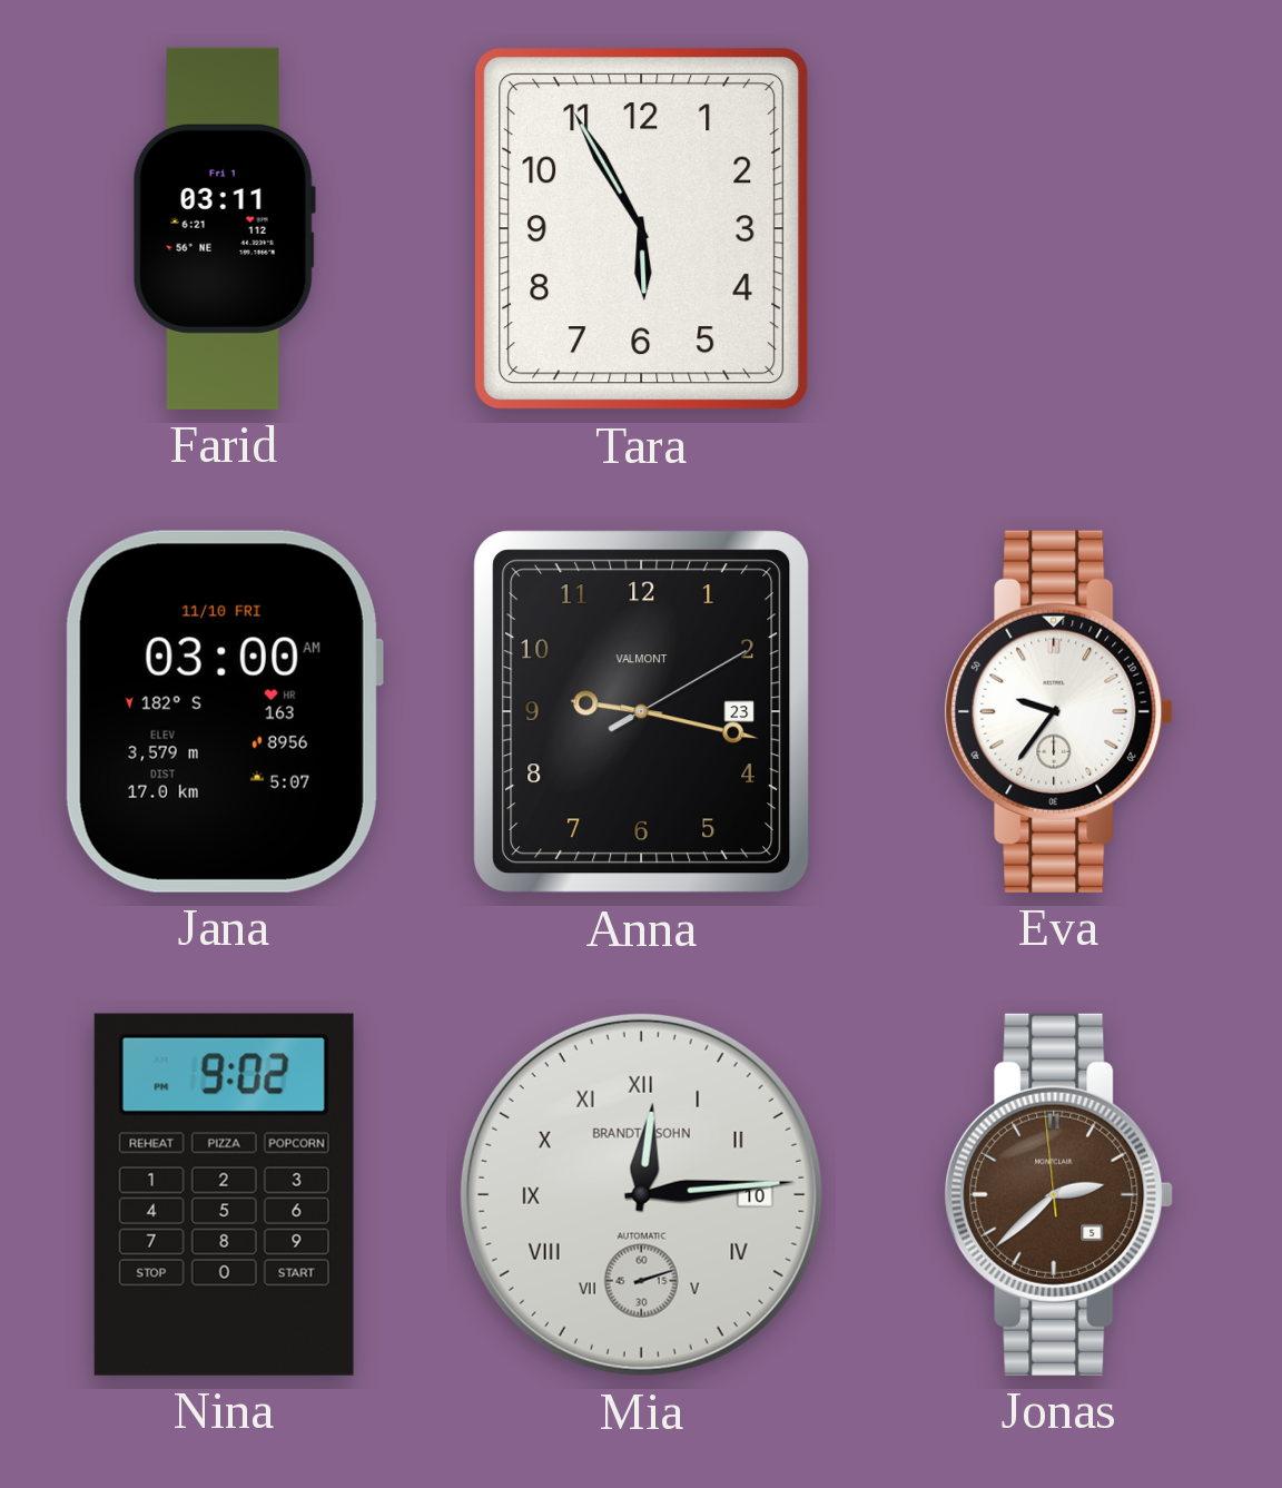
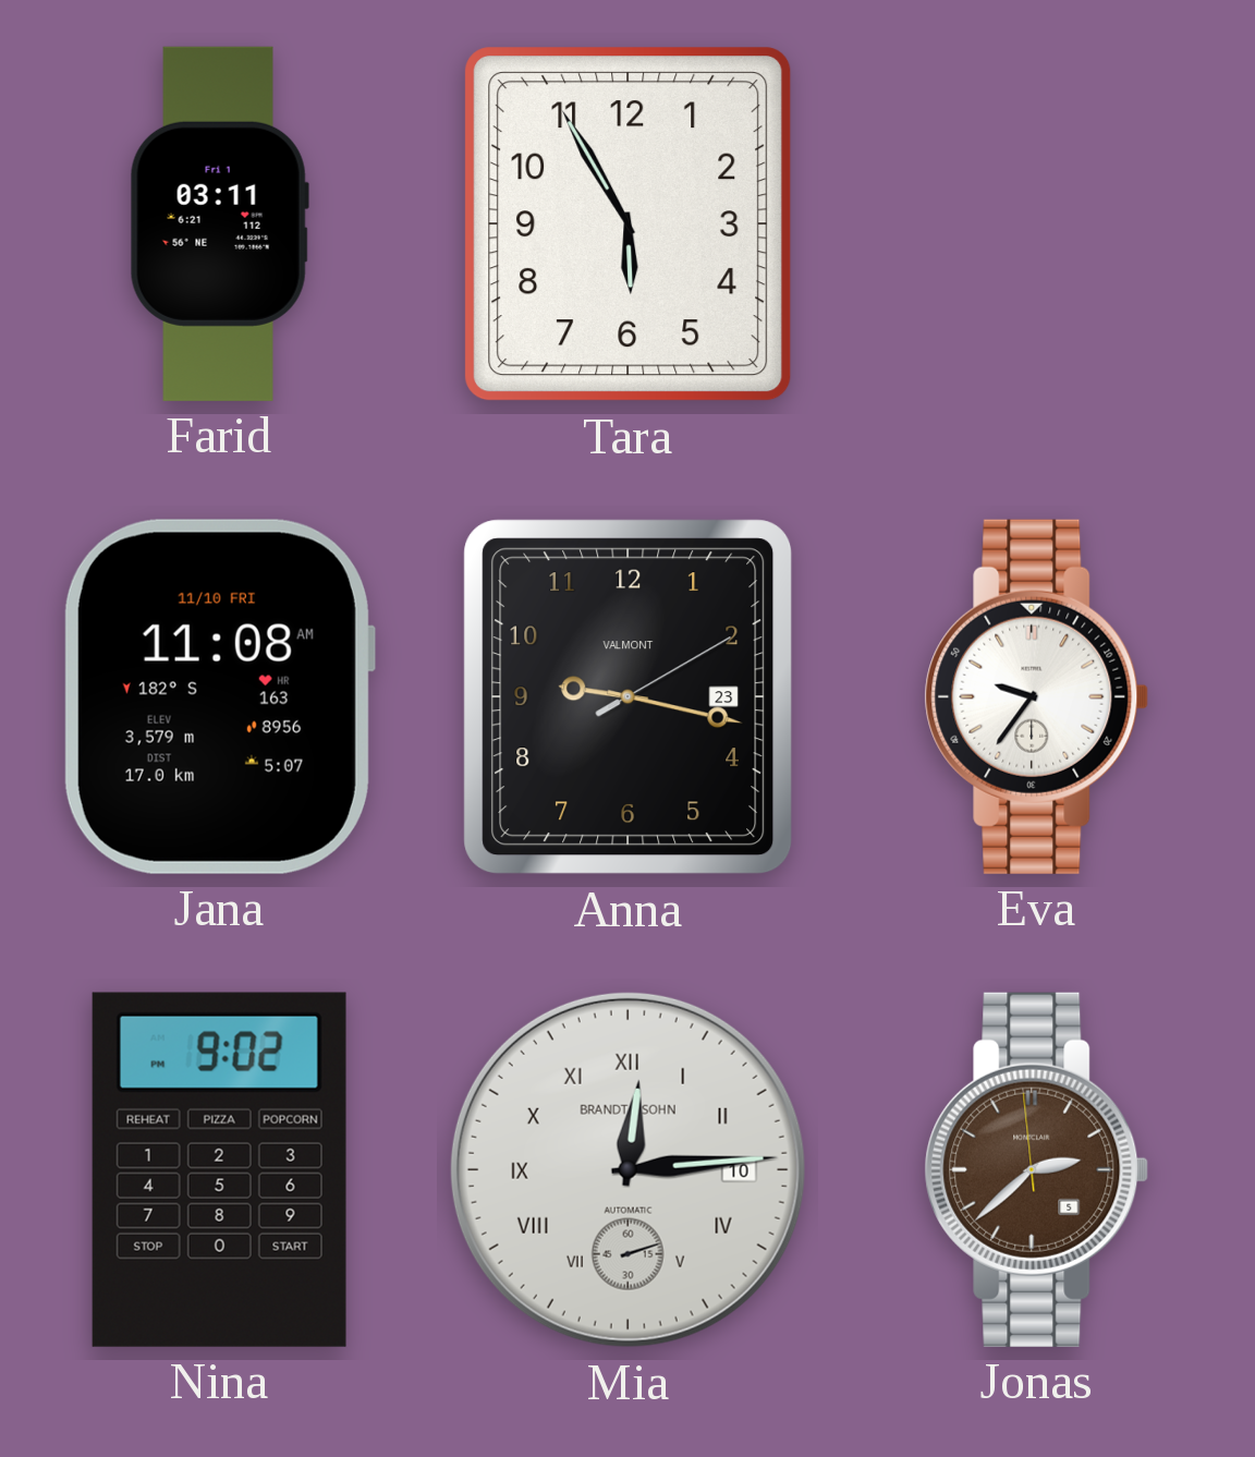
Jana: 03:00 -> 11:08 (219, 696)
